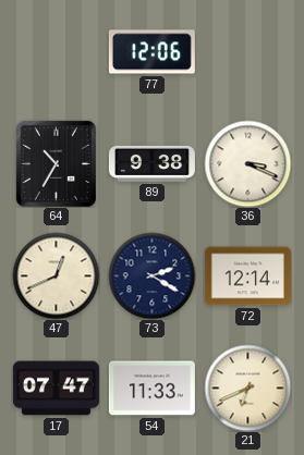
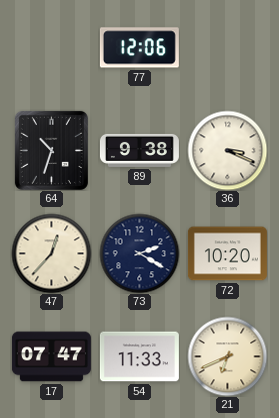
64: 10:35 -> 10:33 (51, 150)
47: 12:41 -> 12:37 (51, 253)
72: 12:14 -> 10:20 (227, 254)
